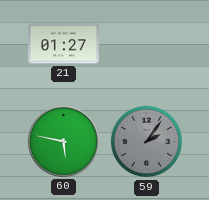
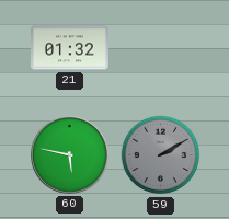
21: 01:27 -> 01:32 (70, 48)
59: 2:06 -> 2:10 (161, 155)
